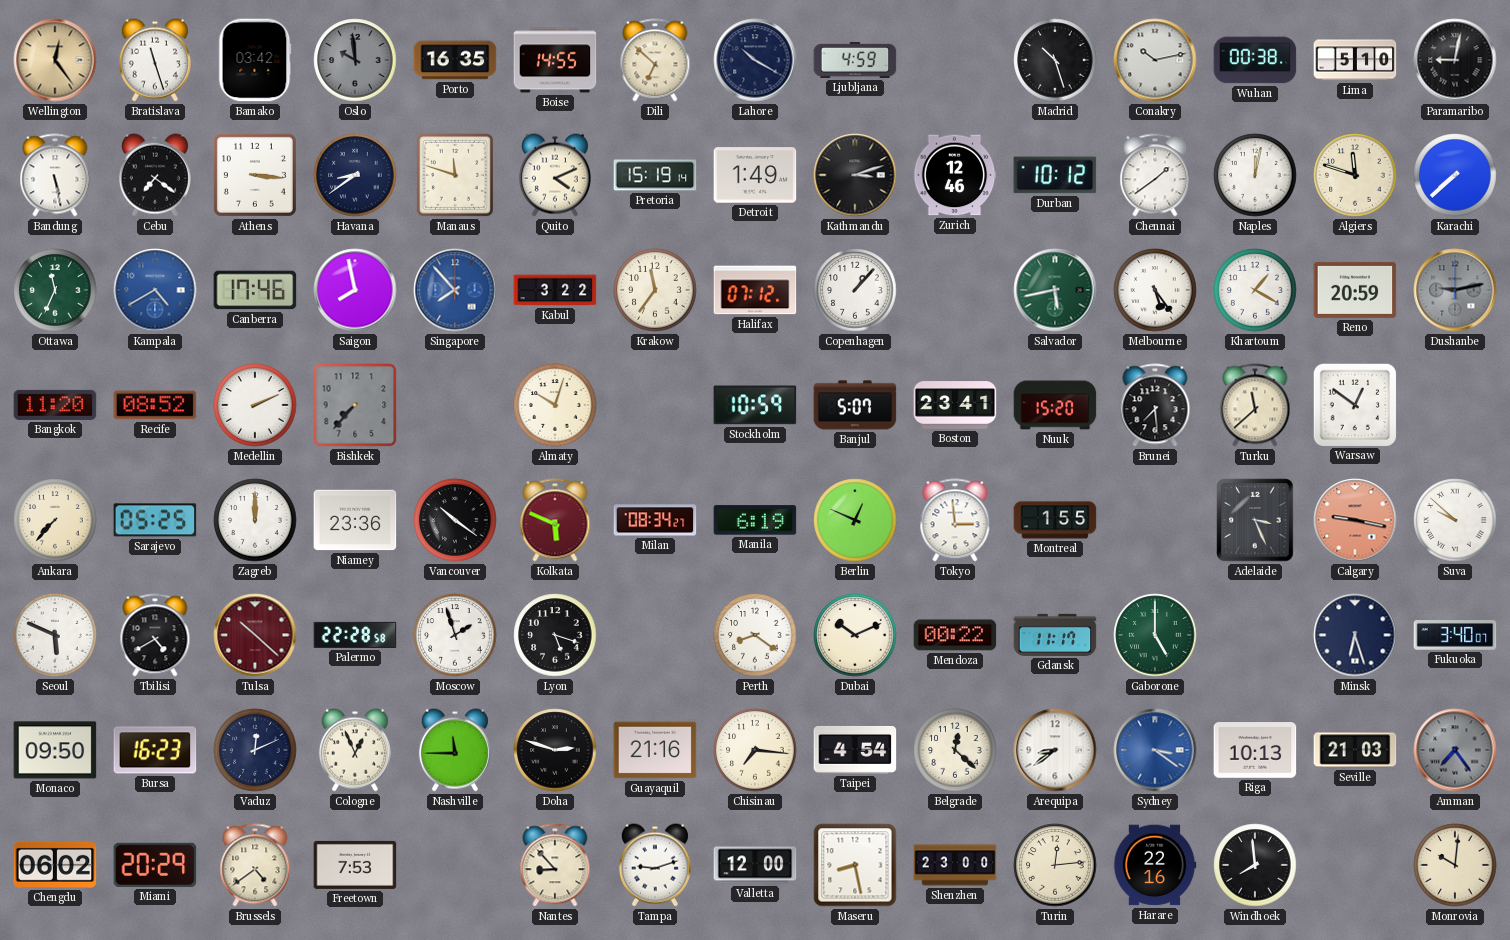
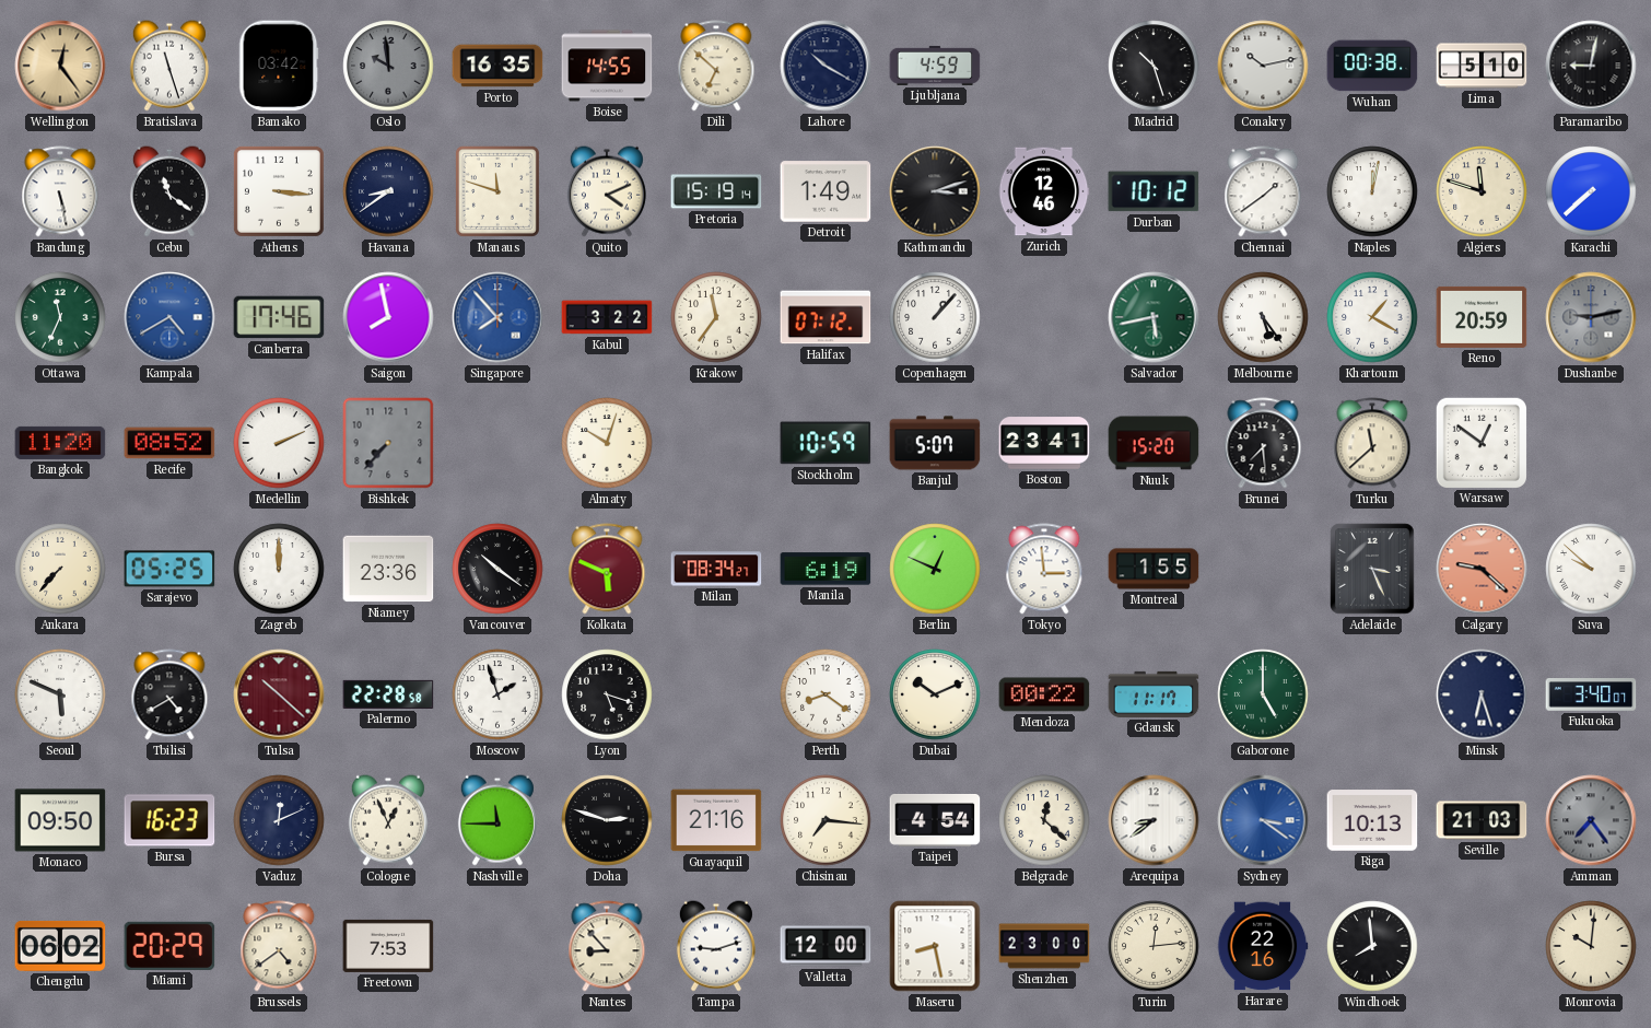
Cebu: 7:21 -> 11:21 (169, 191)
Calgary: 9:17 -> 9:22 (1482, 569)
